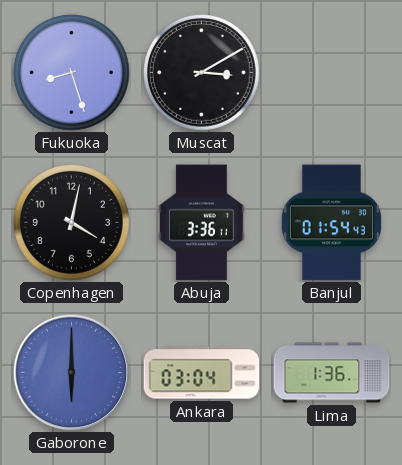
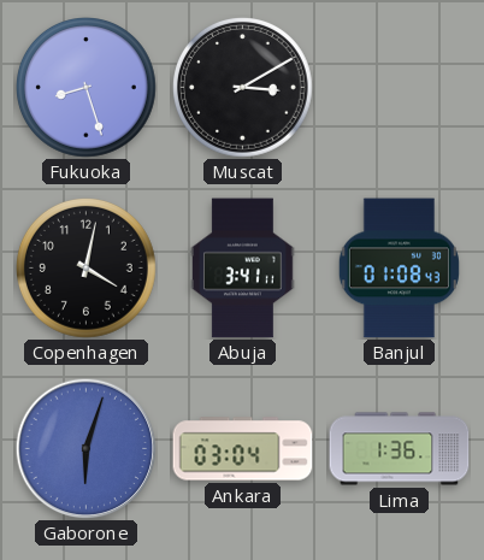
Abuja: 3:36 -> 3:41 (243, 269)
Banjul: 01:54 -> 01:08 (399, 269)
Gaborone: 6:00 -> 6:03 (85, 448)
